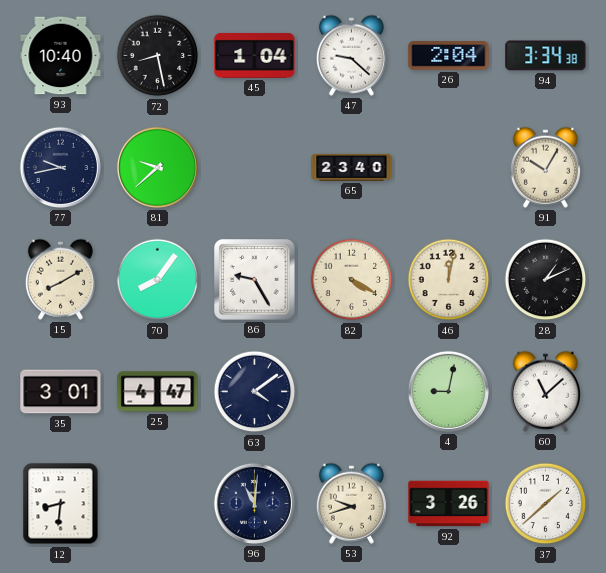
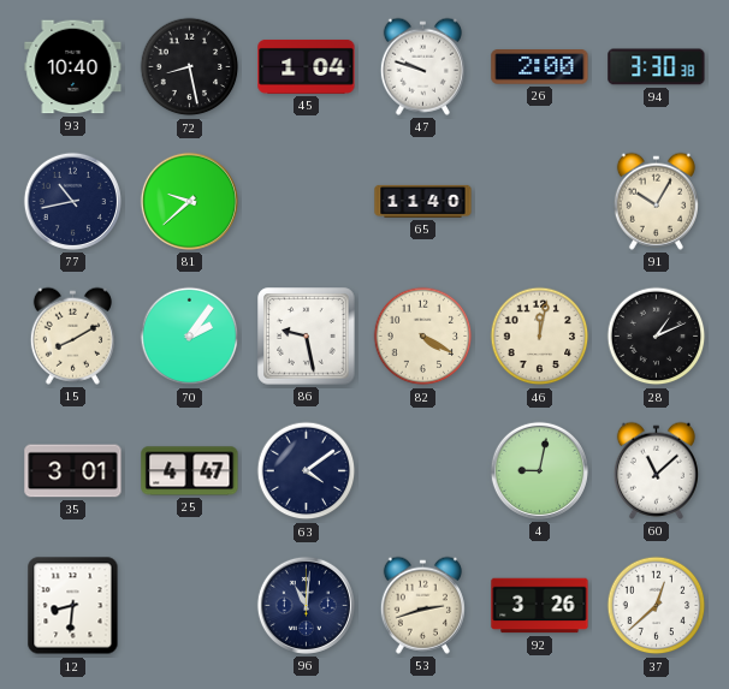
47: 9:22 -> 9:48 (422, 66)
26: 2:04 -> 2:00 (540, 67)
94: 3:34 -> 3:30 (657, 67)
77: 9:43 -> 10:43 (72, 201)
65: 23:40 -> 11:40 (423, 201)
70: 8:06 -> 2:06 (190, 337)
86: 9:25 -> 9:28 (307, 337)
53: 9:42 -> 2:42 (422, 605)
37: 1:38 -> 12:38 (657, 606)
